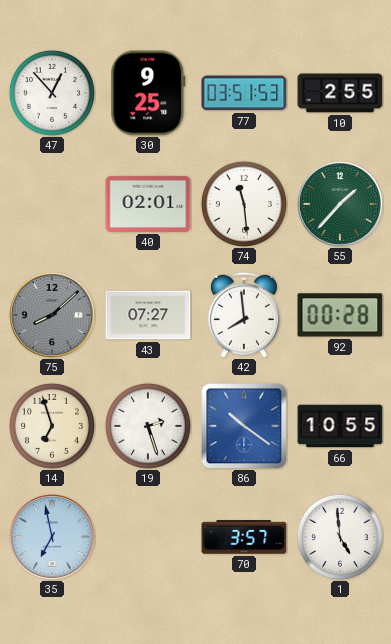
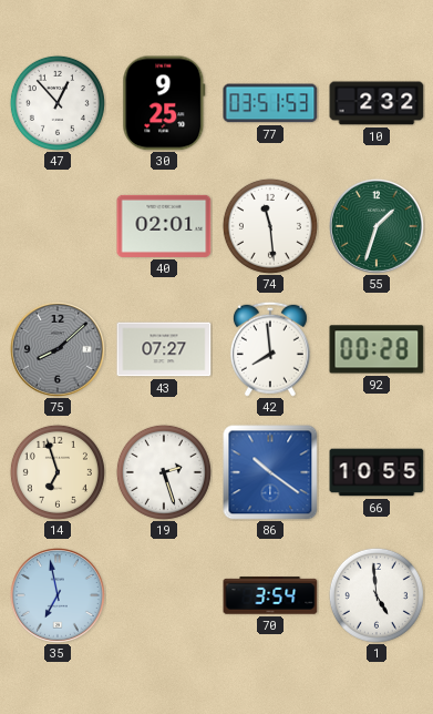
10: 2:55 -> 2:32 (377, 103)
55: 1:37 -> 1:33 (377, 226)
70: 3:57 -> 3:54 (270, 595)
